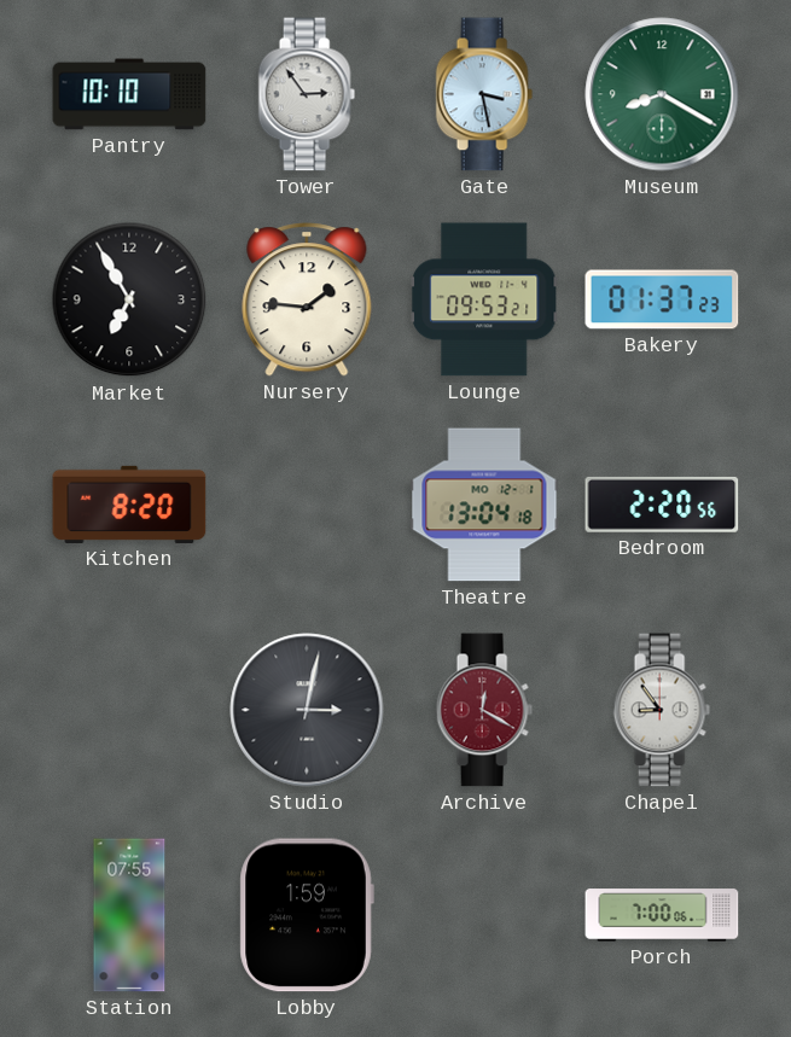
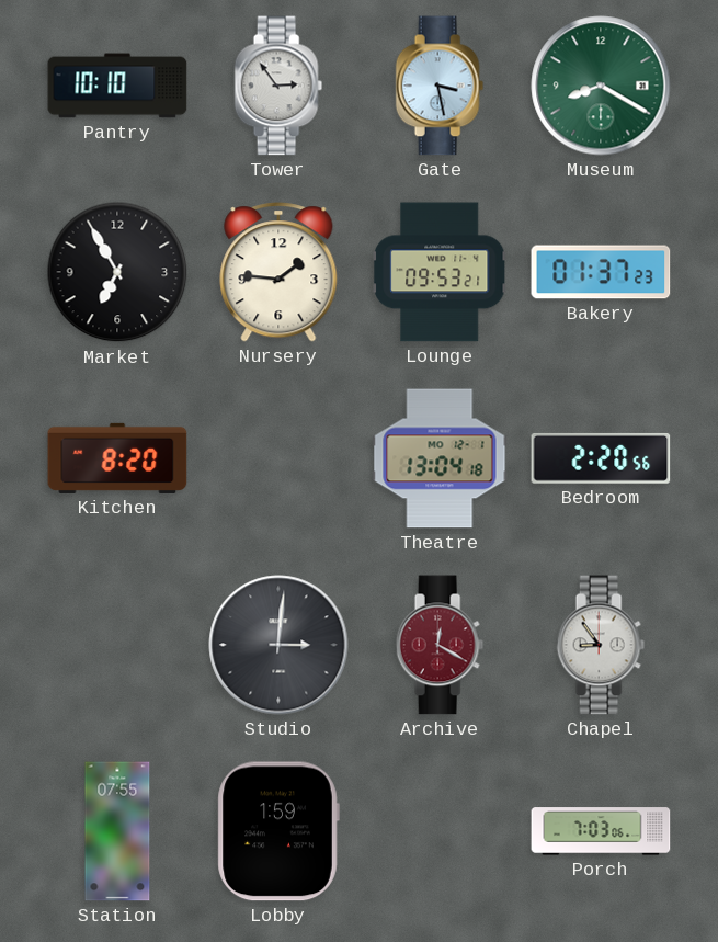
Studio: 3:02 -> 3:01 (278, 645)
Porch: 7:00 -> 7:03 (601, 831)
